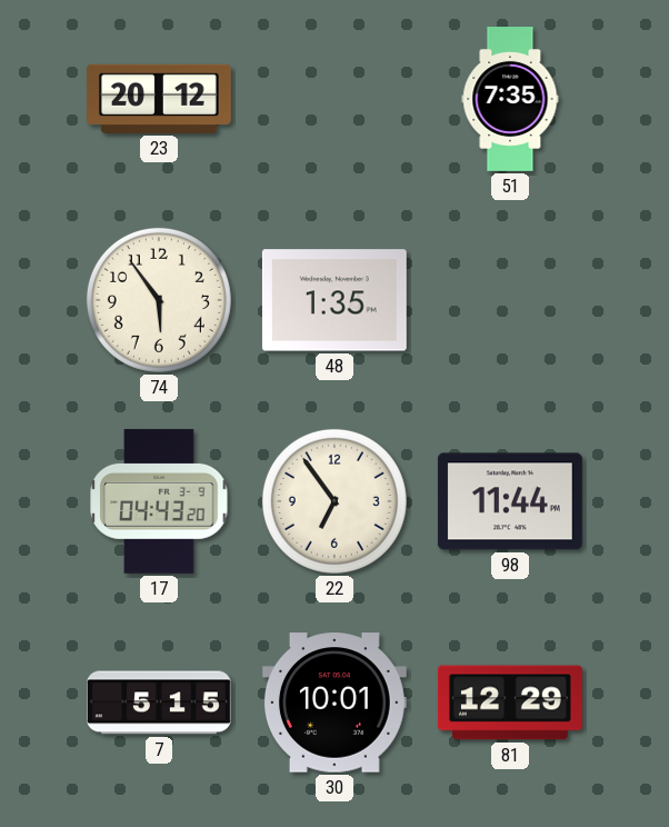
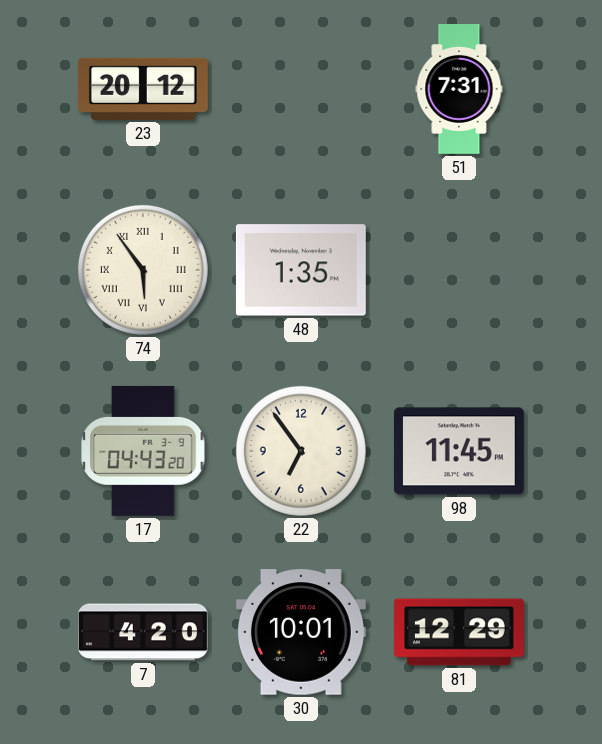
51: 7:35 -> 7:31 (459, 90)
74 numerals: Arabic -> Roman (143, 270)
98: 11:44 -> 11:45 (459, 451)
7: 5:15 -> 4:20 (143, 632)
